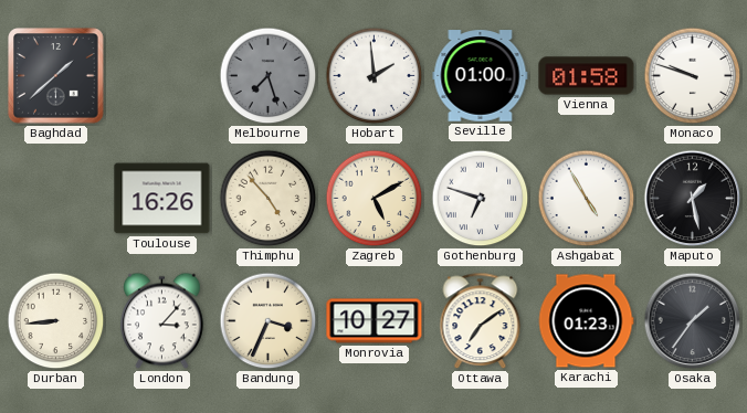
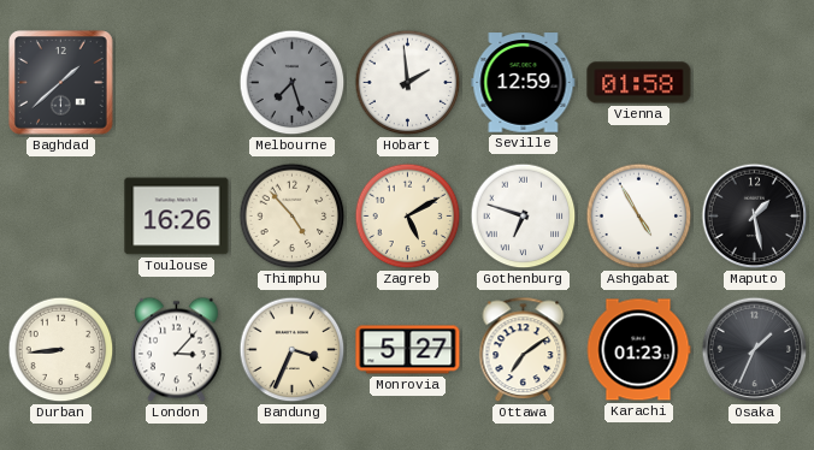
Seville: 01:00 -> 12:59 (524, 83)
Monaco: 9:48 -> none (693, 76)
Monrovia: 10:27 -> 5:27 (408, 350)
Osaka: 1:36 -> 1:34 (755, 350)
